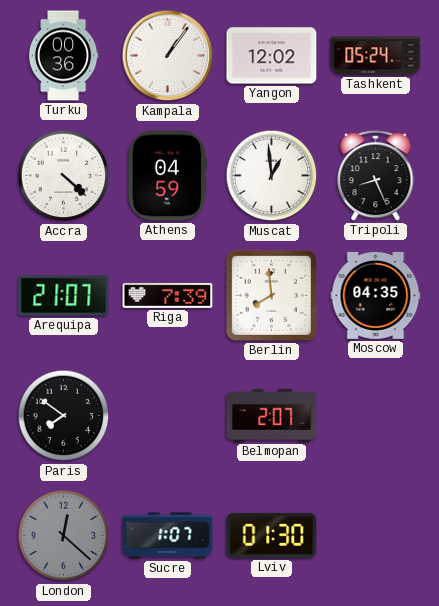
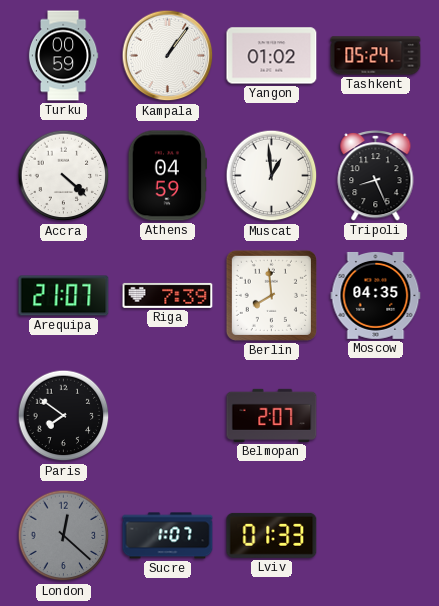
Turku: 00:36 -> 00:59 (63, 56)
Yangon: 12:02 -> 01:02 (272, 56)
Lviv: 01:30 -> 01:33 (272, 535)
